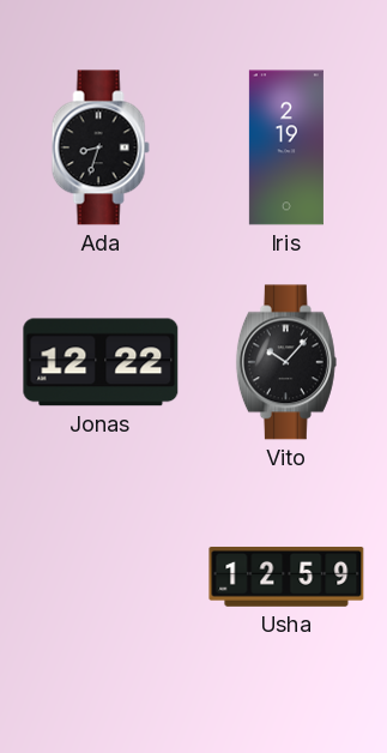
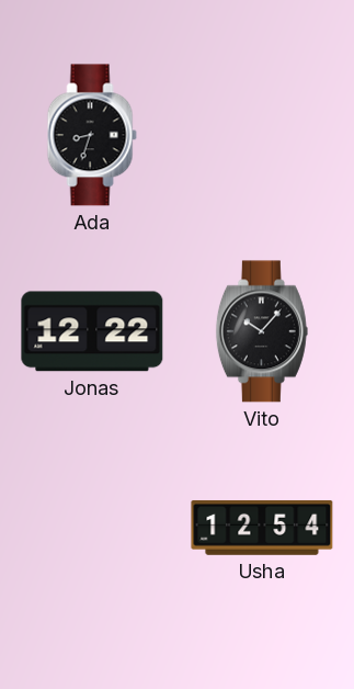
Iris: 2:19 -> none (286, 147)
Usha: 12:59 -> 12:54 (262, 528)
